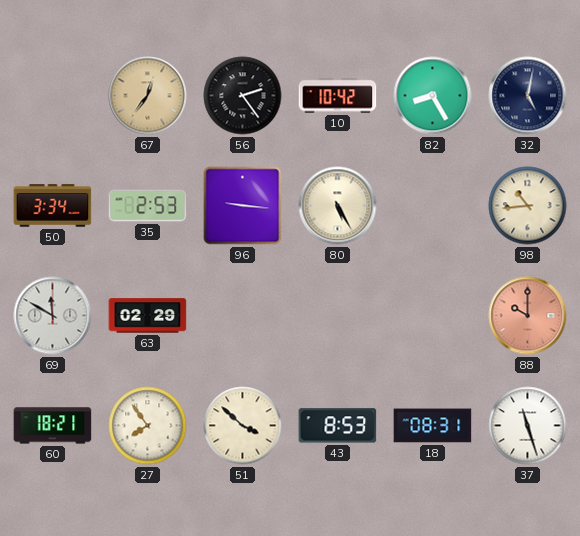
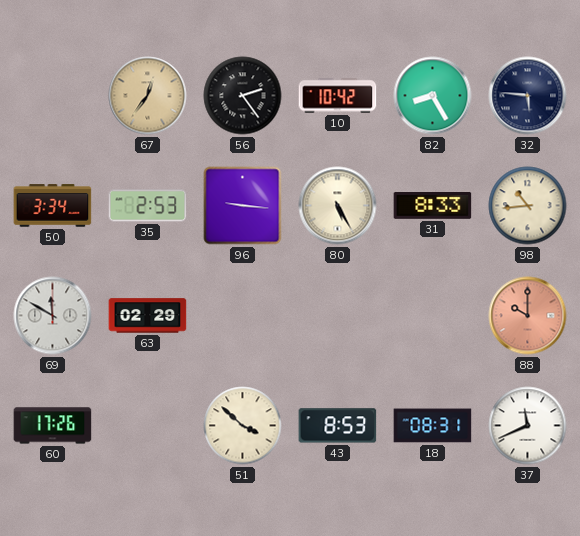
32: 5:02 -> 5:46 (528, 96)
31: none -> 8:33 (433, 206)
60: 18:21 -> 17:26 (53, 426)
27: 7:54 -> none (148, 426)
37: 11:27 -> 11:41 (528, 426)
